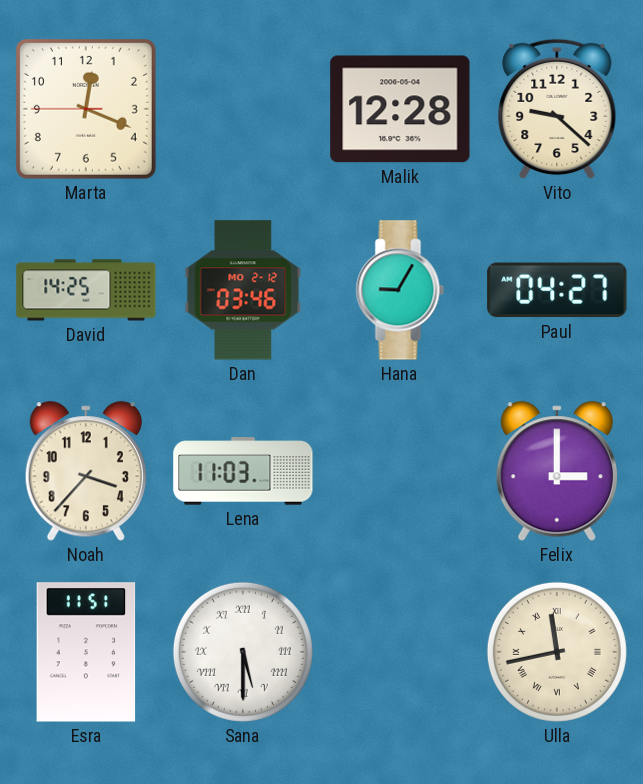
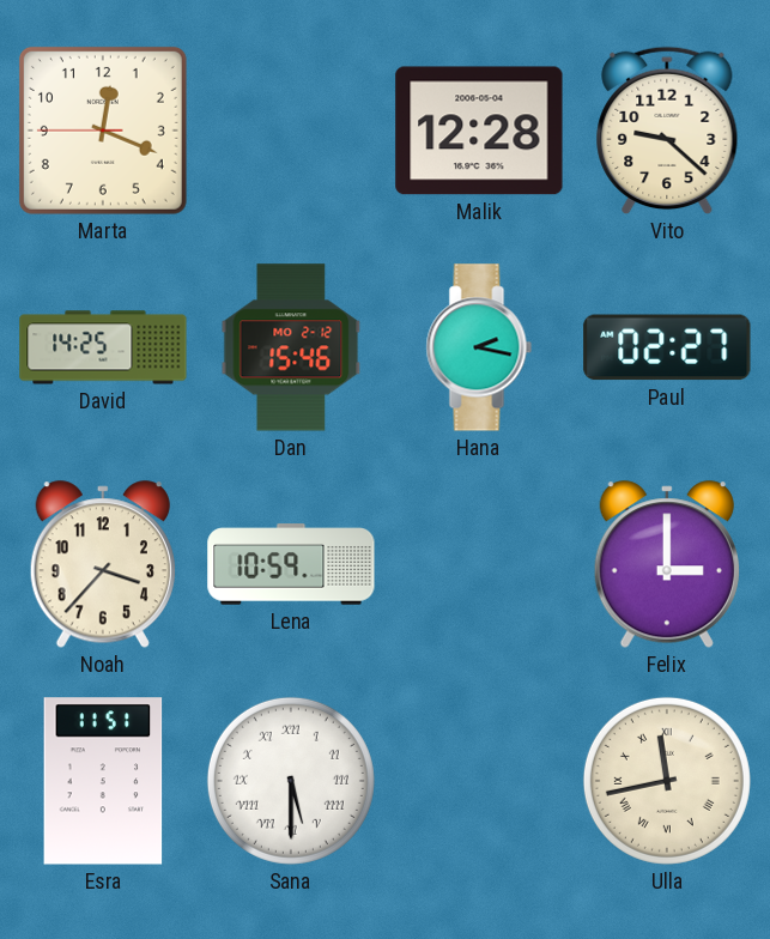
Dan: 03:46 -> 15:46 (291, 347)
Hana: 9:05 -> 2:17 (479, 347)
Paul: 04:27 -> 02:27 (667, 347)
Lena: 11:03 -> 10:59 (291, 564)
